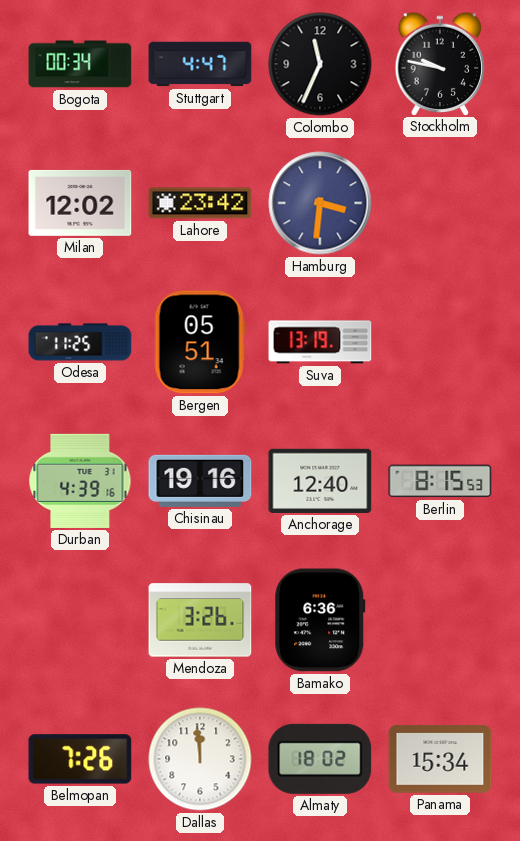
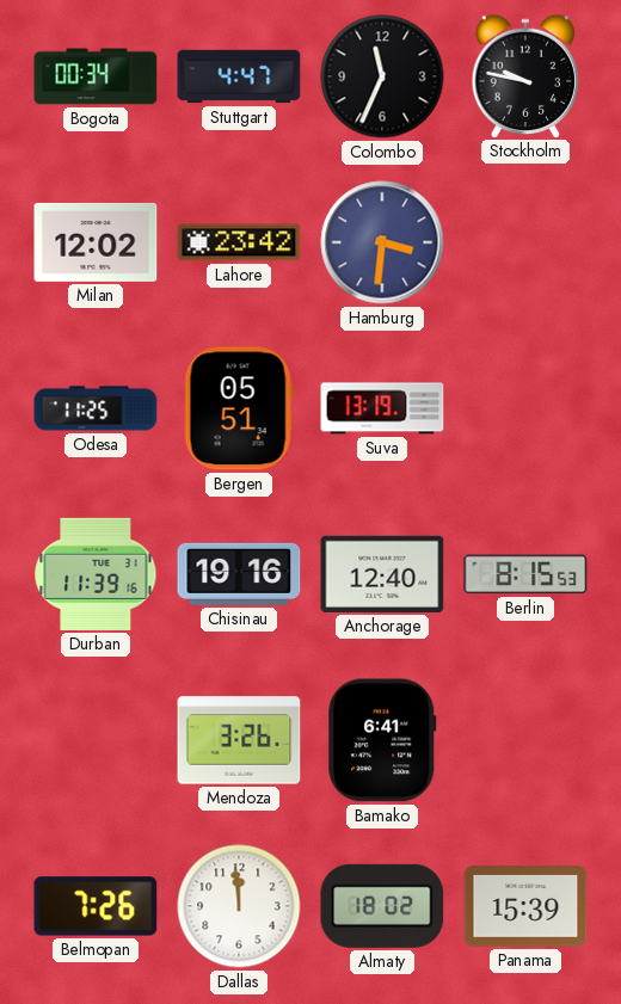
Durban: 4:39 -> 11:39 (96, 574)
Bamako: 6:36 -> 6:41 (382, 740)
Panama: 15:34 -> 15:39 (525, 906)
